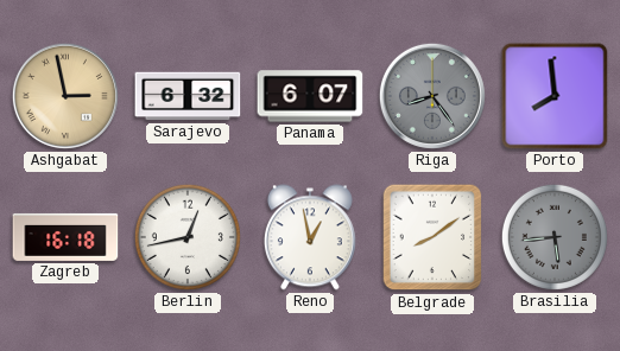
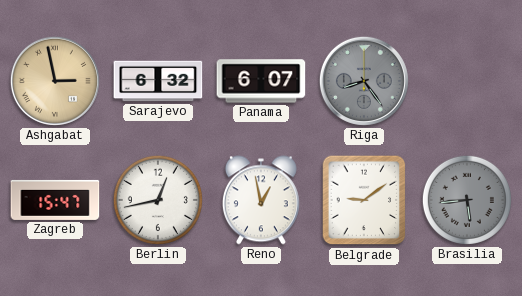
Porto: 7:59 -> none (555, 96)
Zagreb: 16:18 -> 15:47 (55, 200)
Belgrade: 8:09 -> 9:09 (364, 200)
